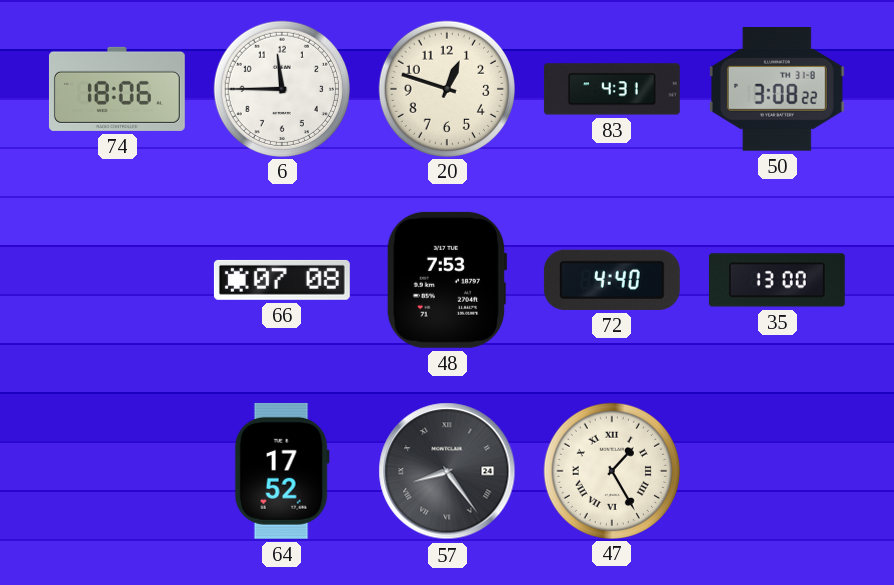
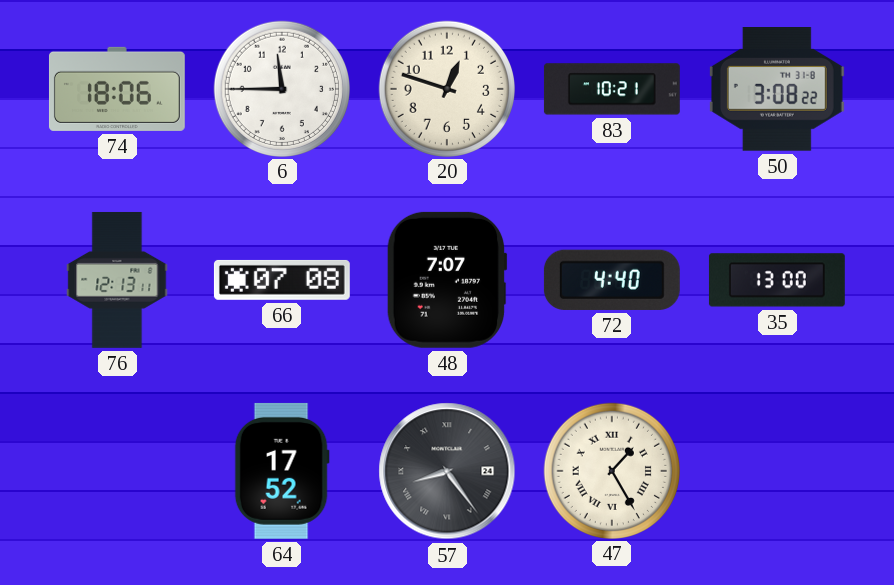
83: 4:31 -> 10:21 (612, 89)
76: none -> 12:13 (117, 280)
48: 7:53 -> 7:07 (447, 280)
